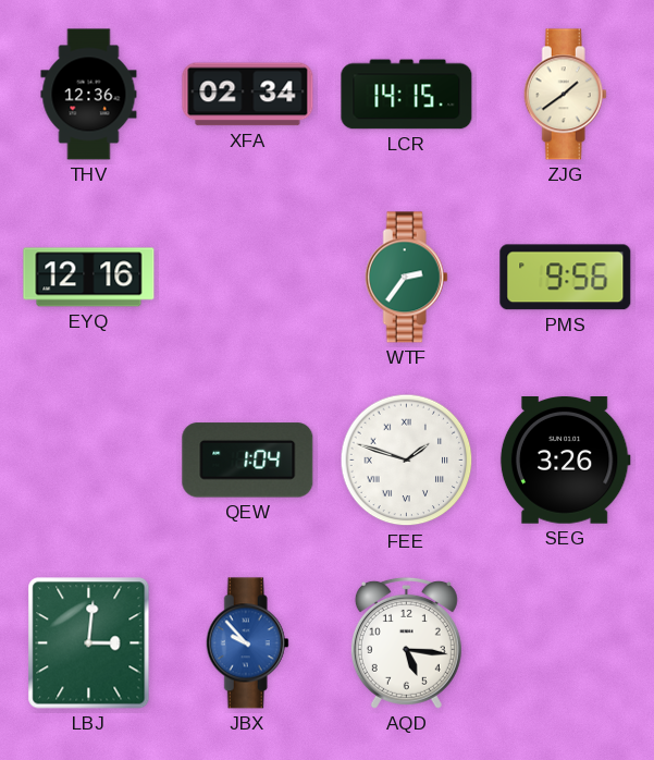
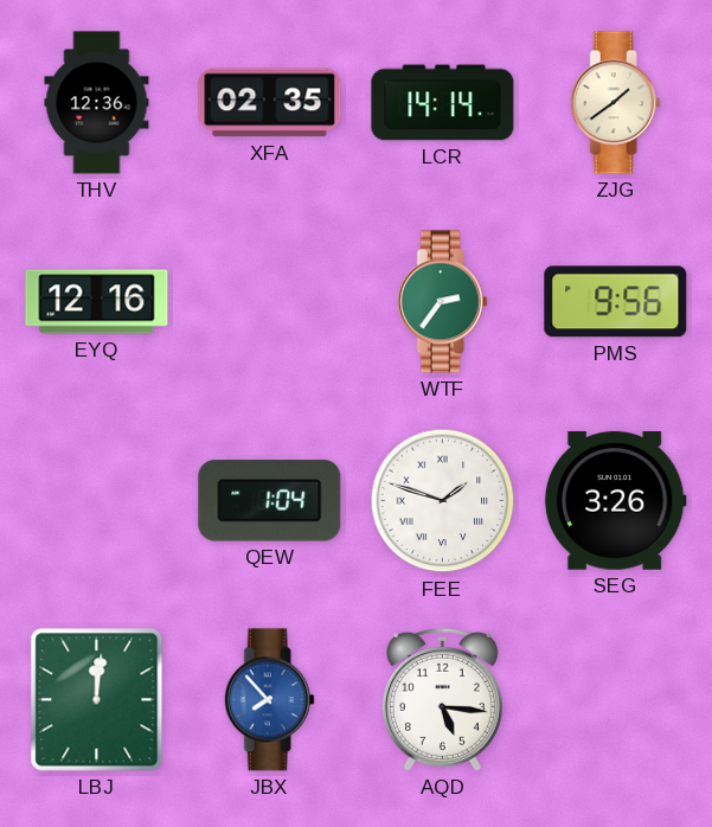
XFA: 02:34 -> 02:35 (270, 103)
LCR: 14:15 -> 14:14 (443, 103)
LBJ: 3:01 -> 12:01 (97, 700)
JBX: 9:53 -> 7:53 (269, 700)
